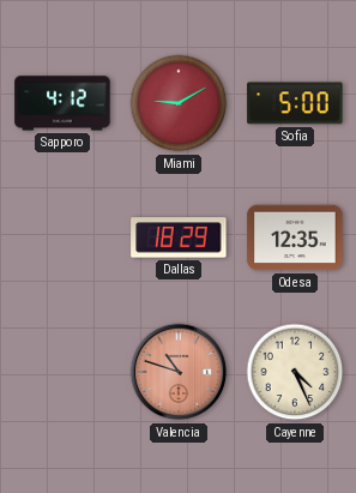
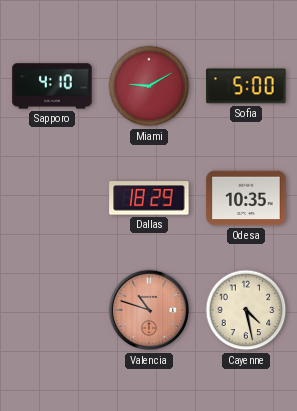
Sapporo: 4:12 -> 4:10 (52, 86)
Odesa: 12:35 -> 10:35 (246, 198)
Cayenne: 4:26 -> 4:28 (246, 310)
